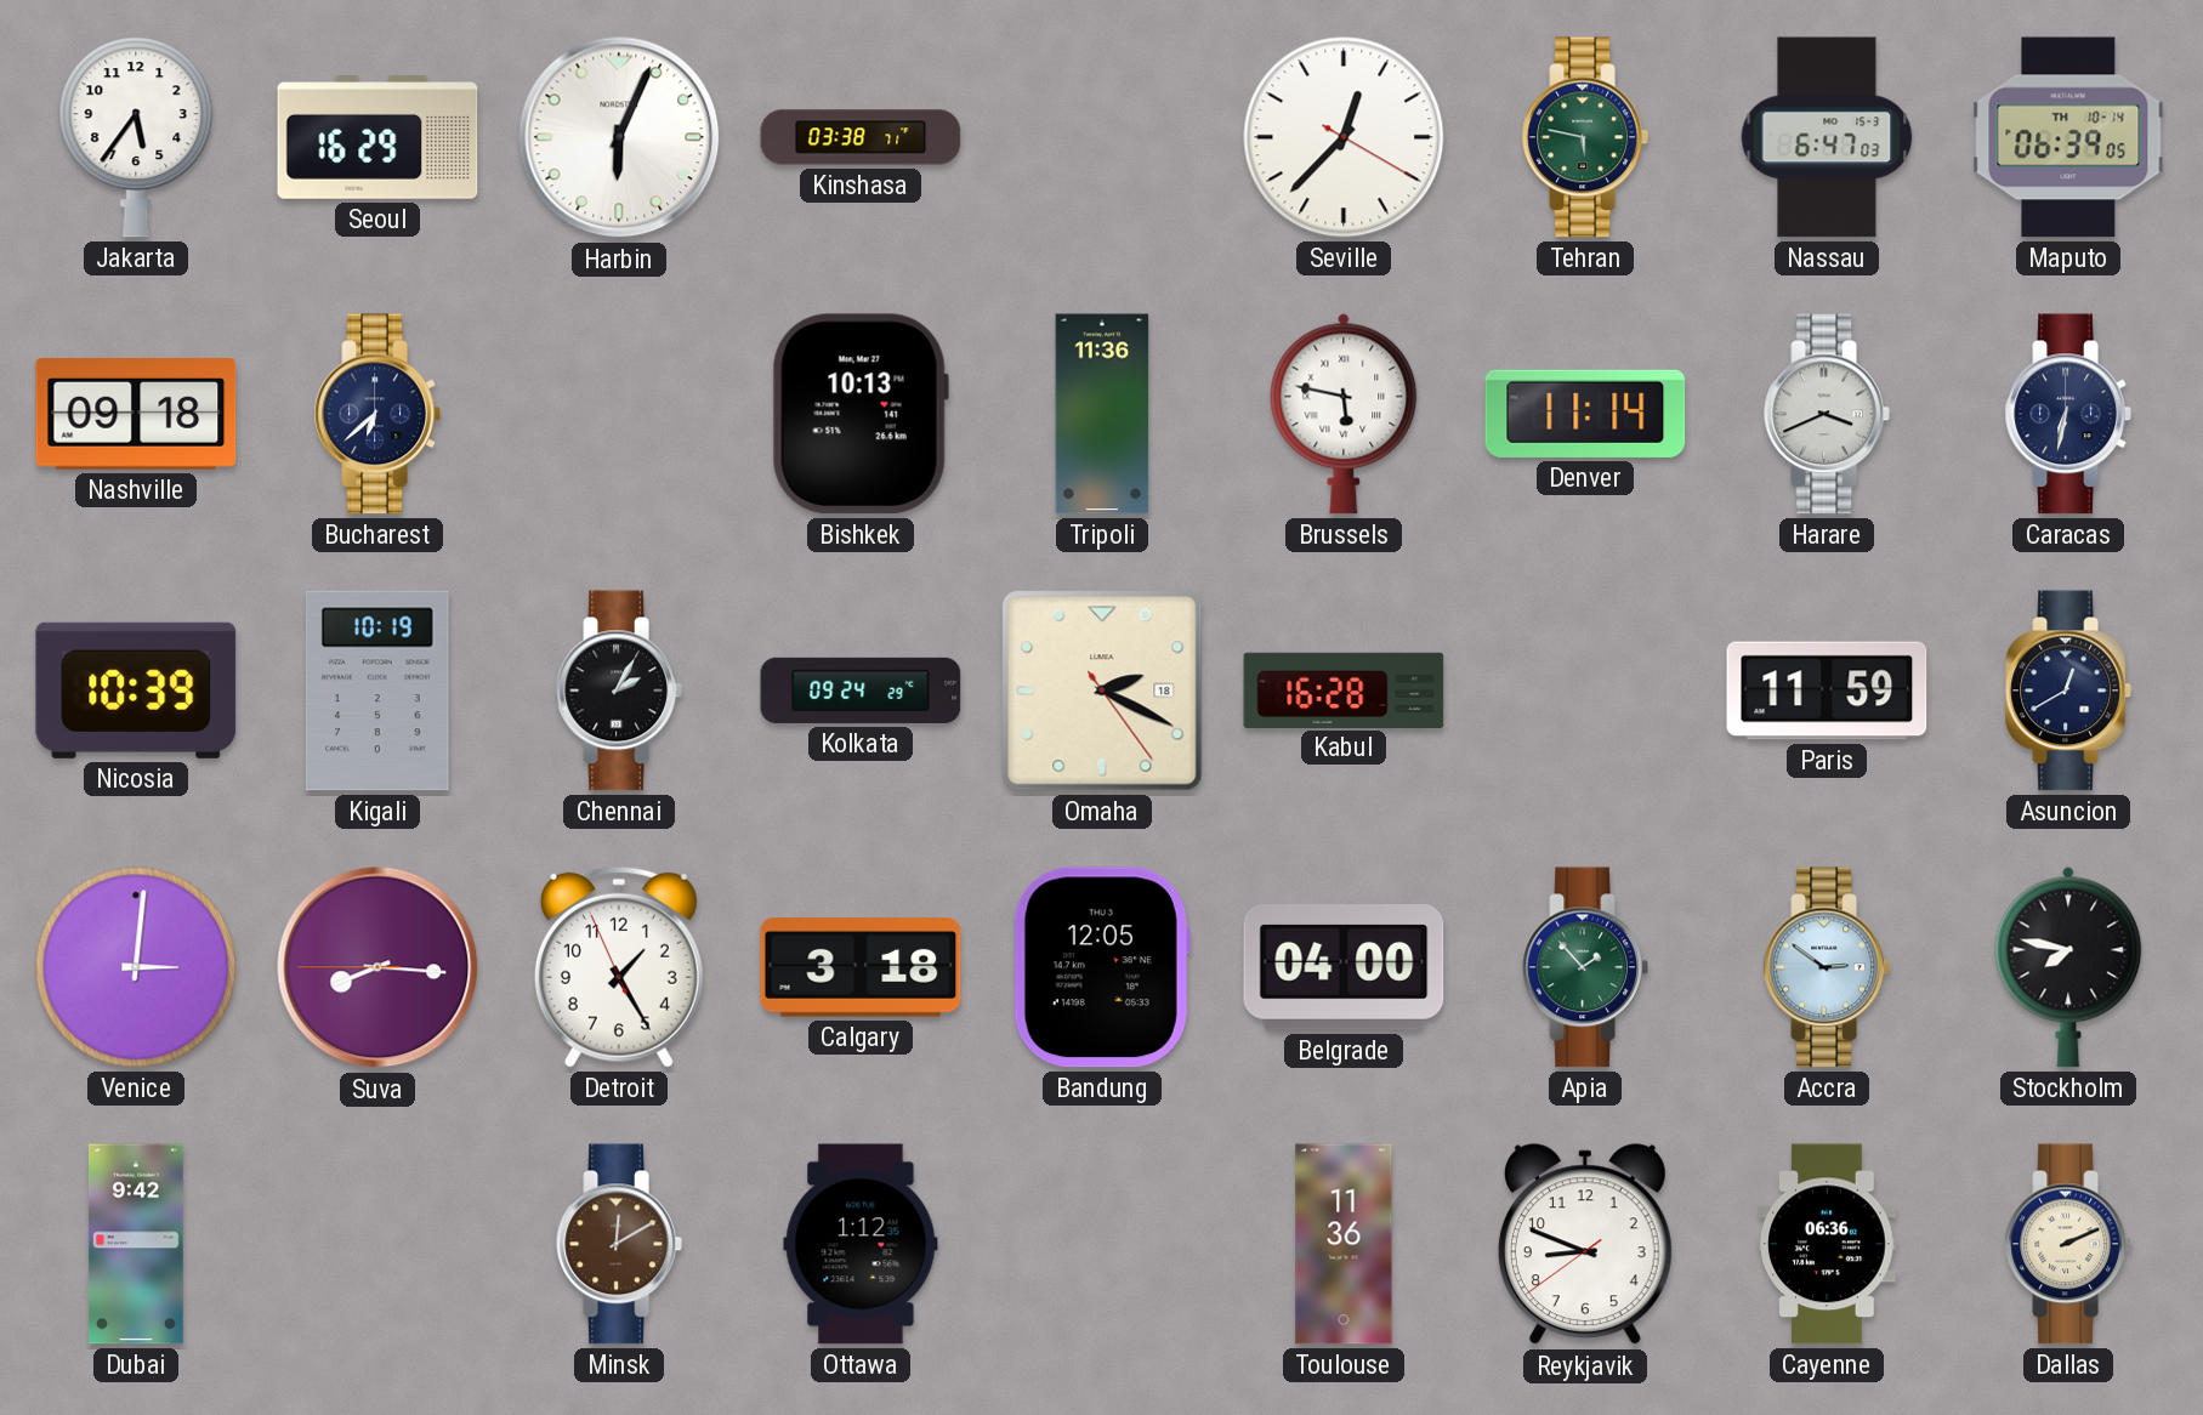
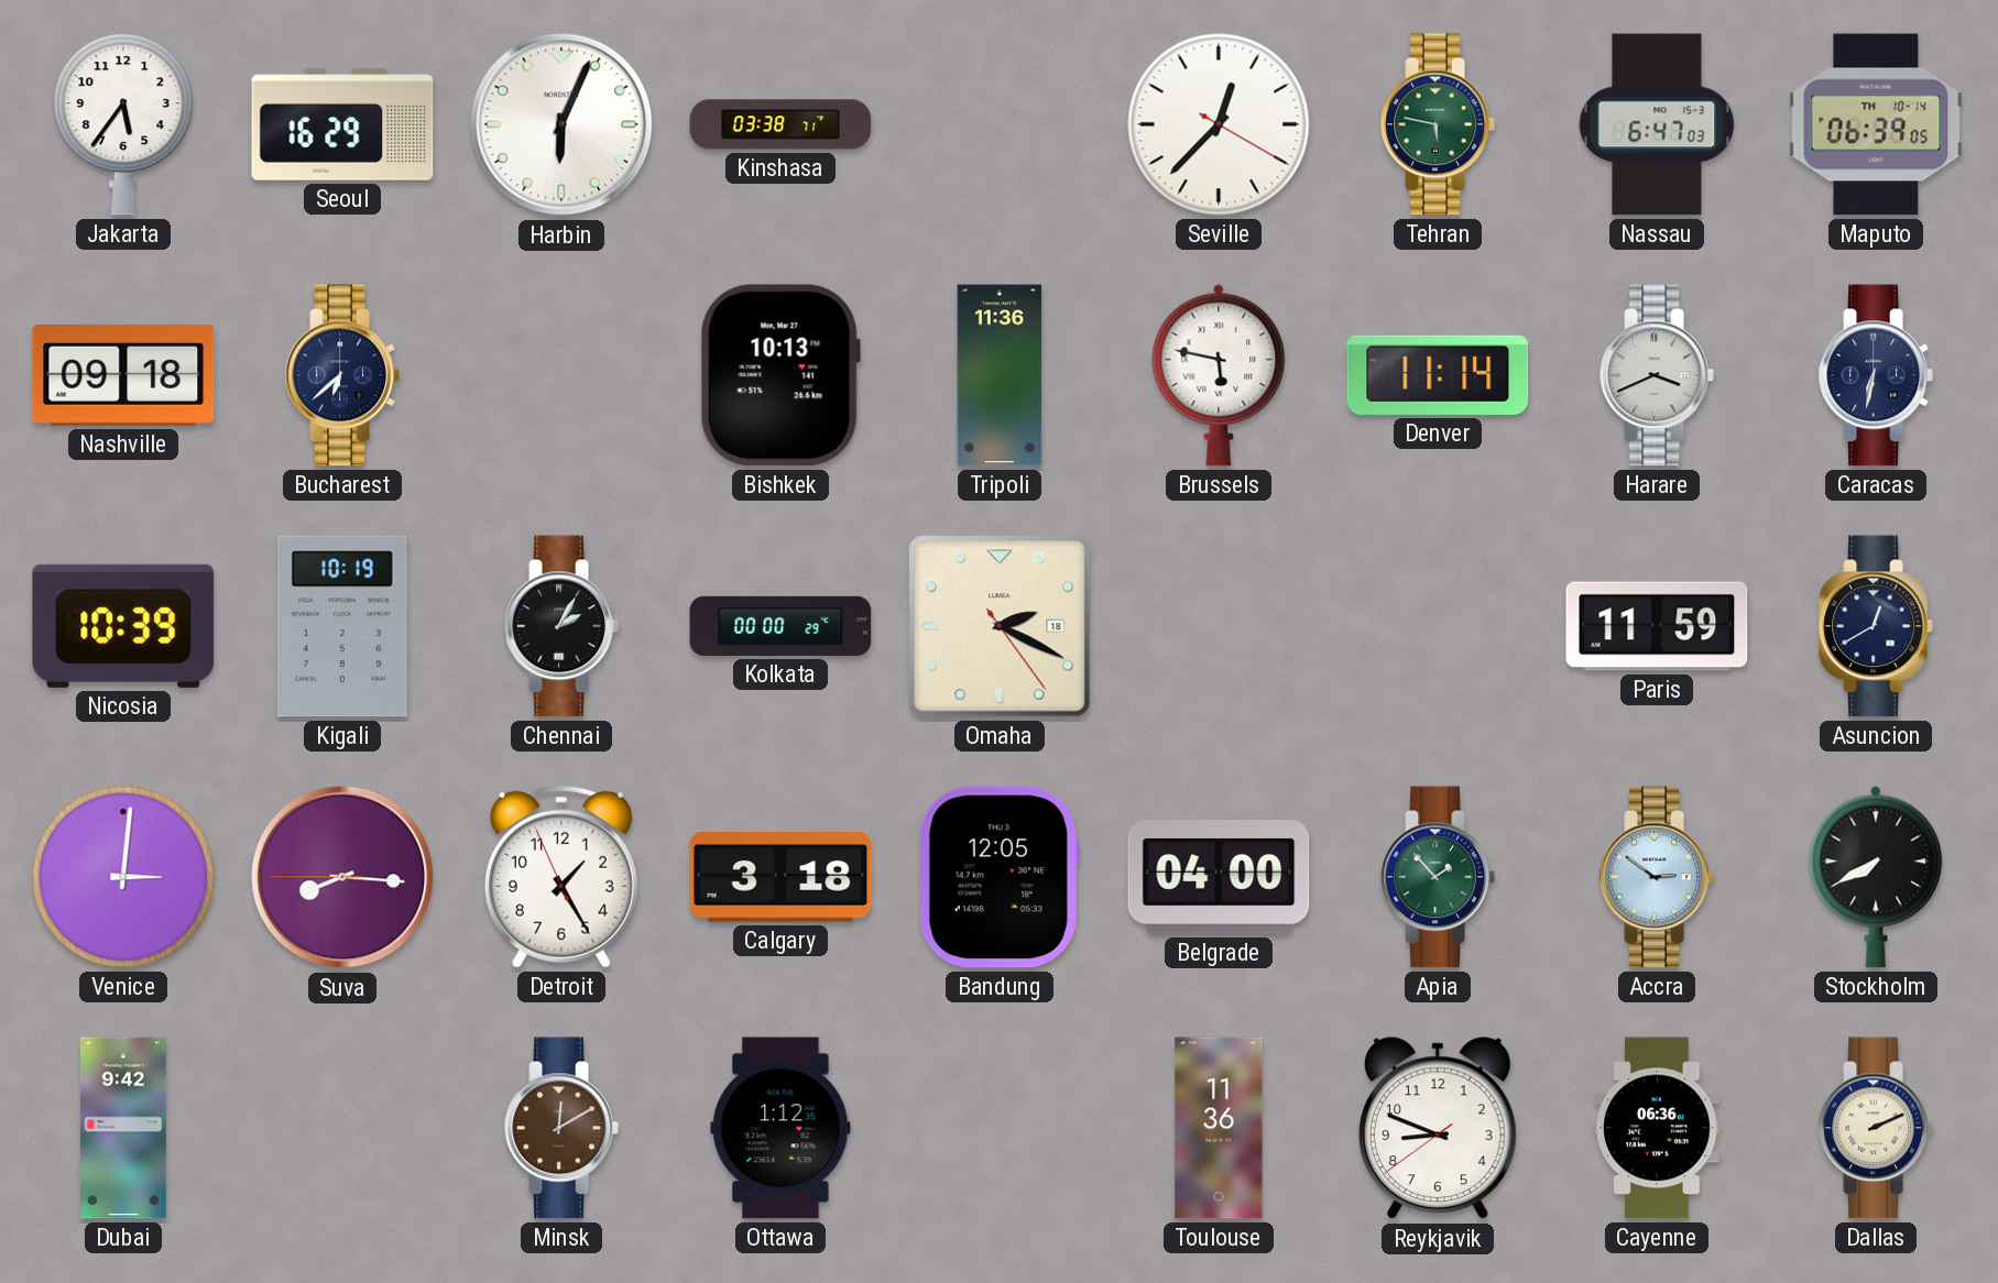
Kolkata: 09:24 -> 00:00 (780, 626)
Kabul: 16:28 -> none (1344, 689)
Stockholm: 7:47 -> 7:40 (1876, 877)
